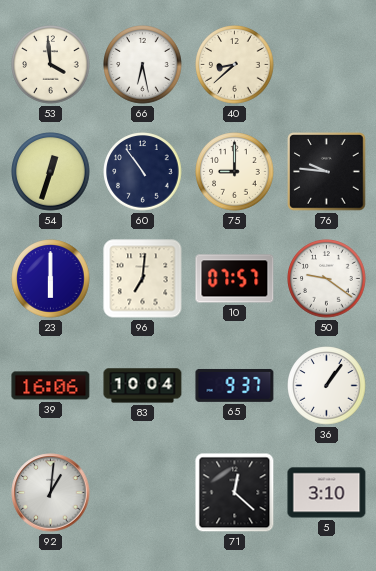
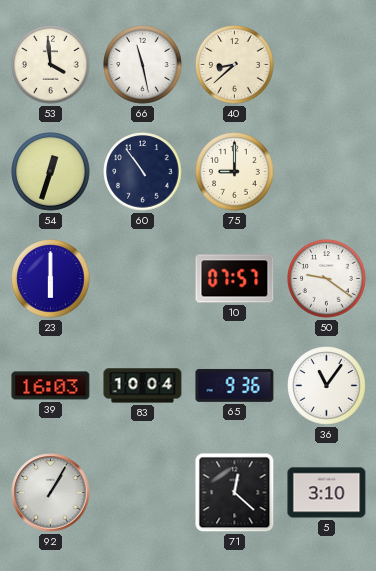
66: 6:28 -> 11:28 (143, 65)
76: 9:46 -> none (327, 172)
96: 7:01 -> none (143, 279)
39: 16:06 -> 16:03 (51, 386)
65: 9:37 -> 9:36 (235, 385)
36: 1:06 -> 11:06 (327, 386)
92: 1:01 -> 1:05 (51, 493)
